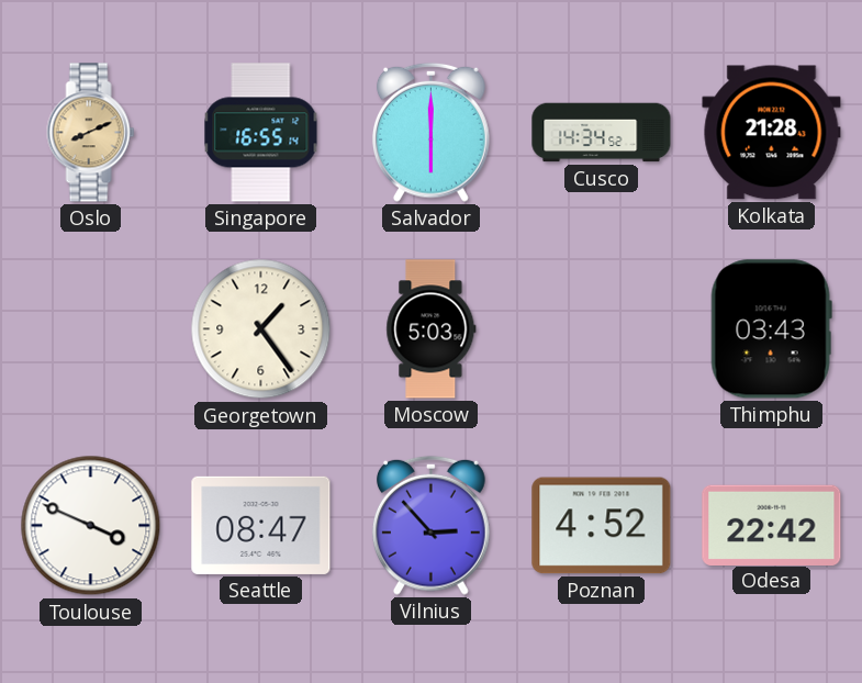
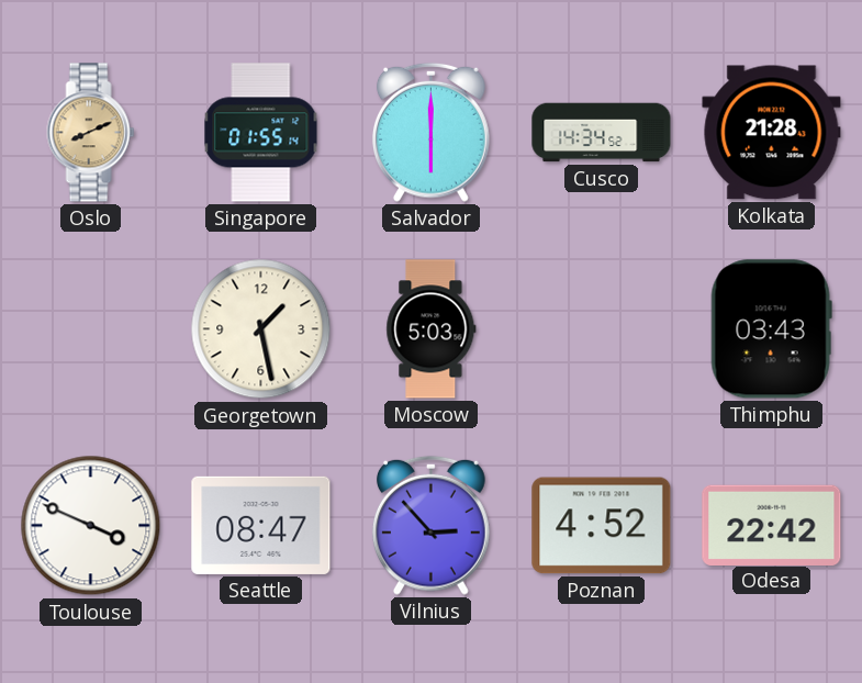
Singapore: 16:55 -> 01:55 (261, 133)
Georgetown: 1:24 -> 1:28 (261, 329)
